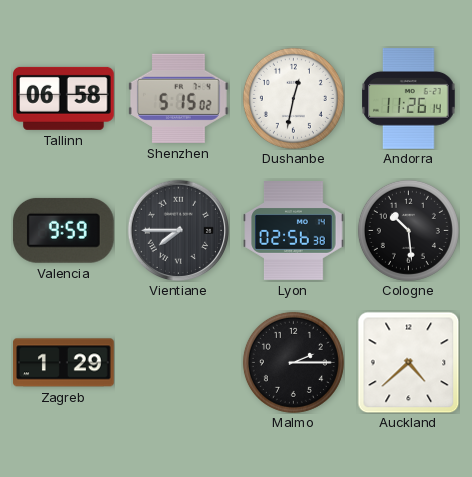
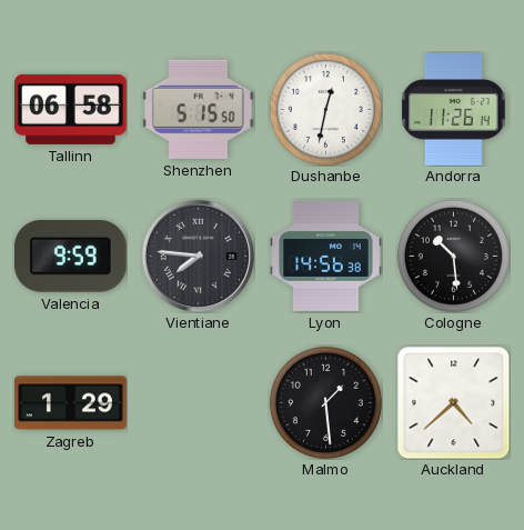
Shenzhen: 5:15:02 -> 5:15:50 (199, 109)
Vientiane: 7:45 -> 7:46 (198, 256)
Lyon: 02:56 -> 14:56 (326, 257)
Malmo: 2:15 -> 1:29 (325, 402)
